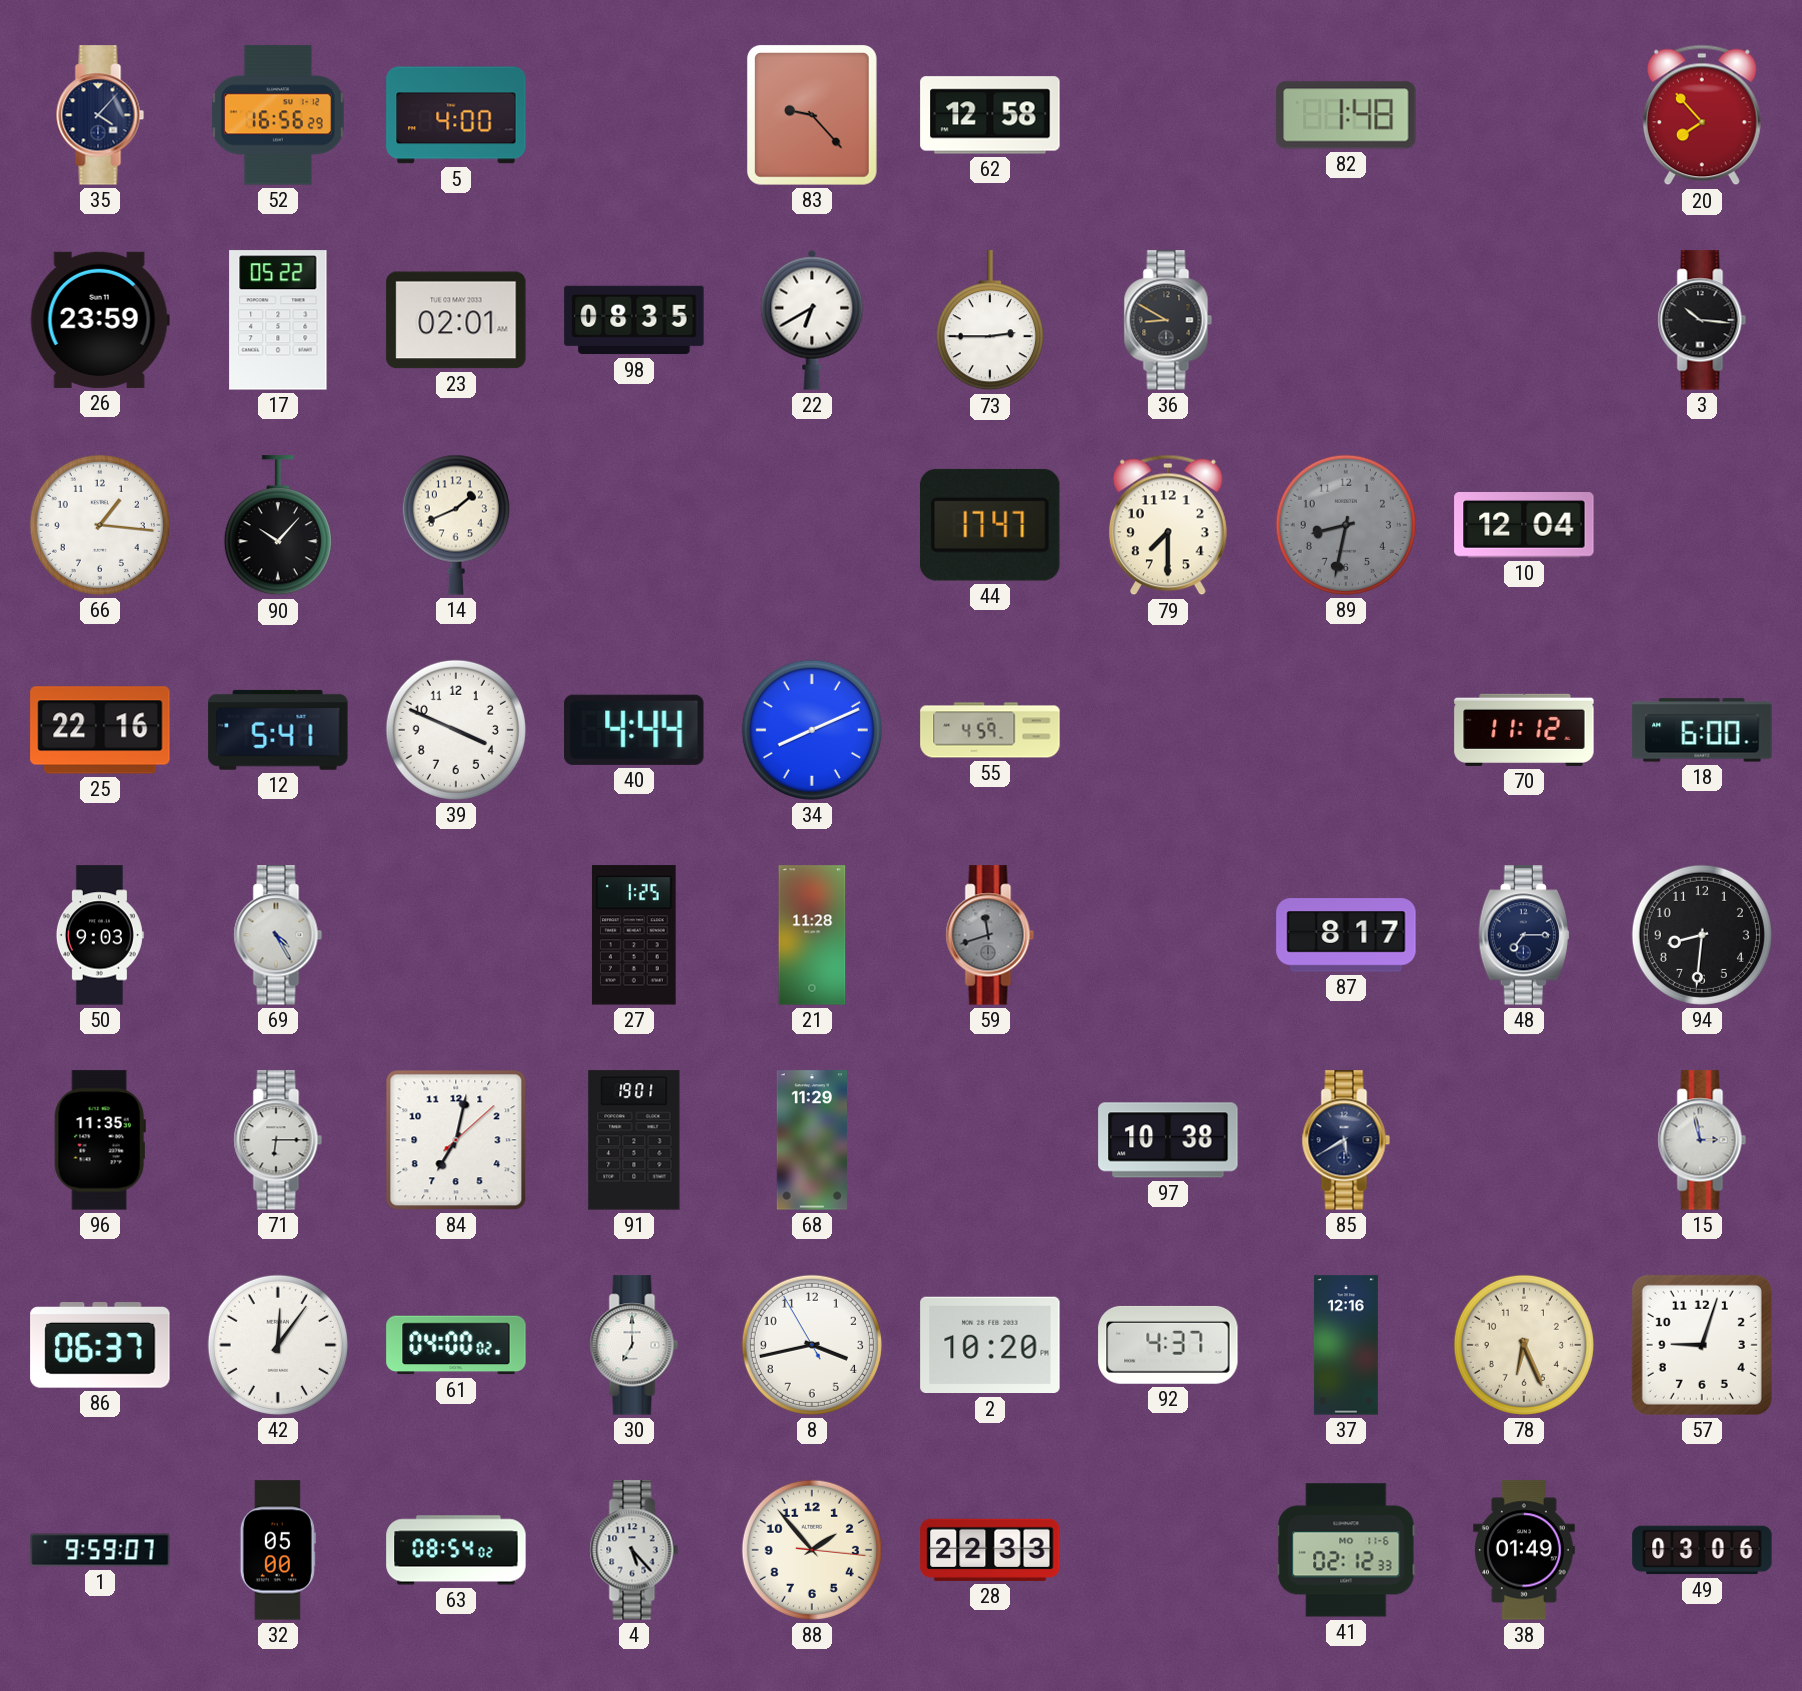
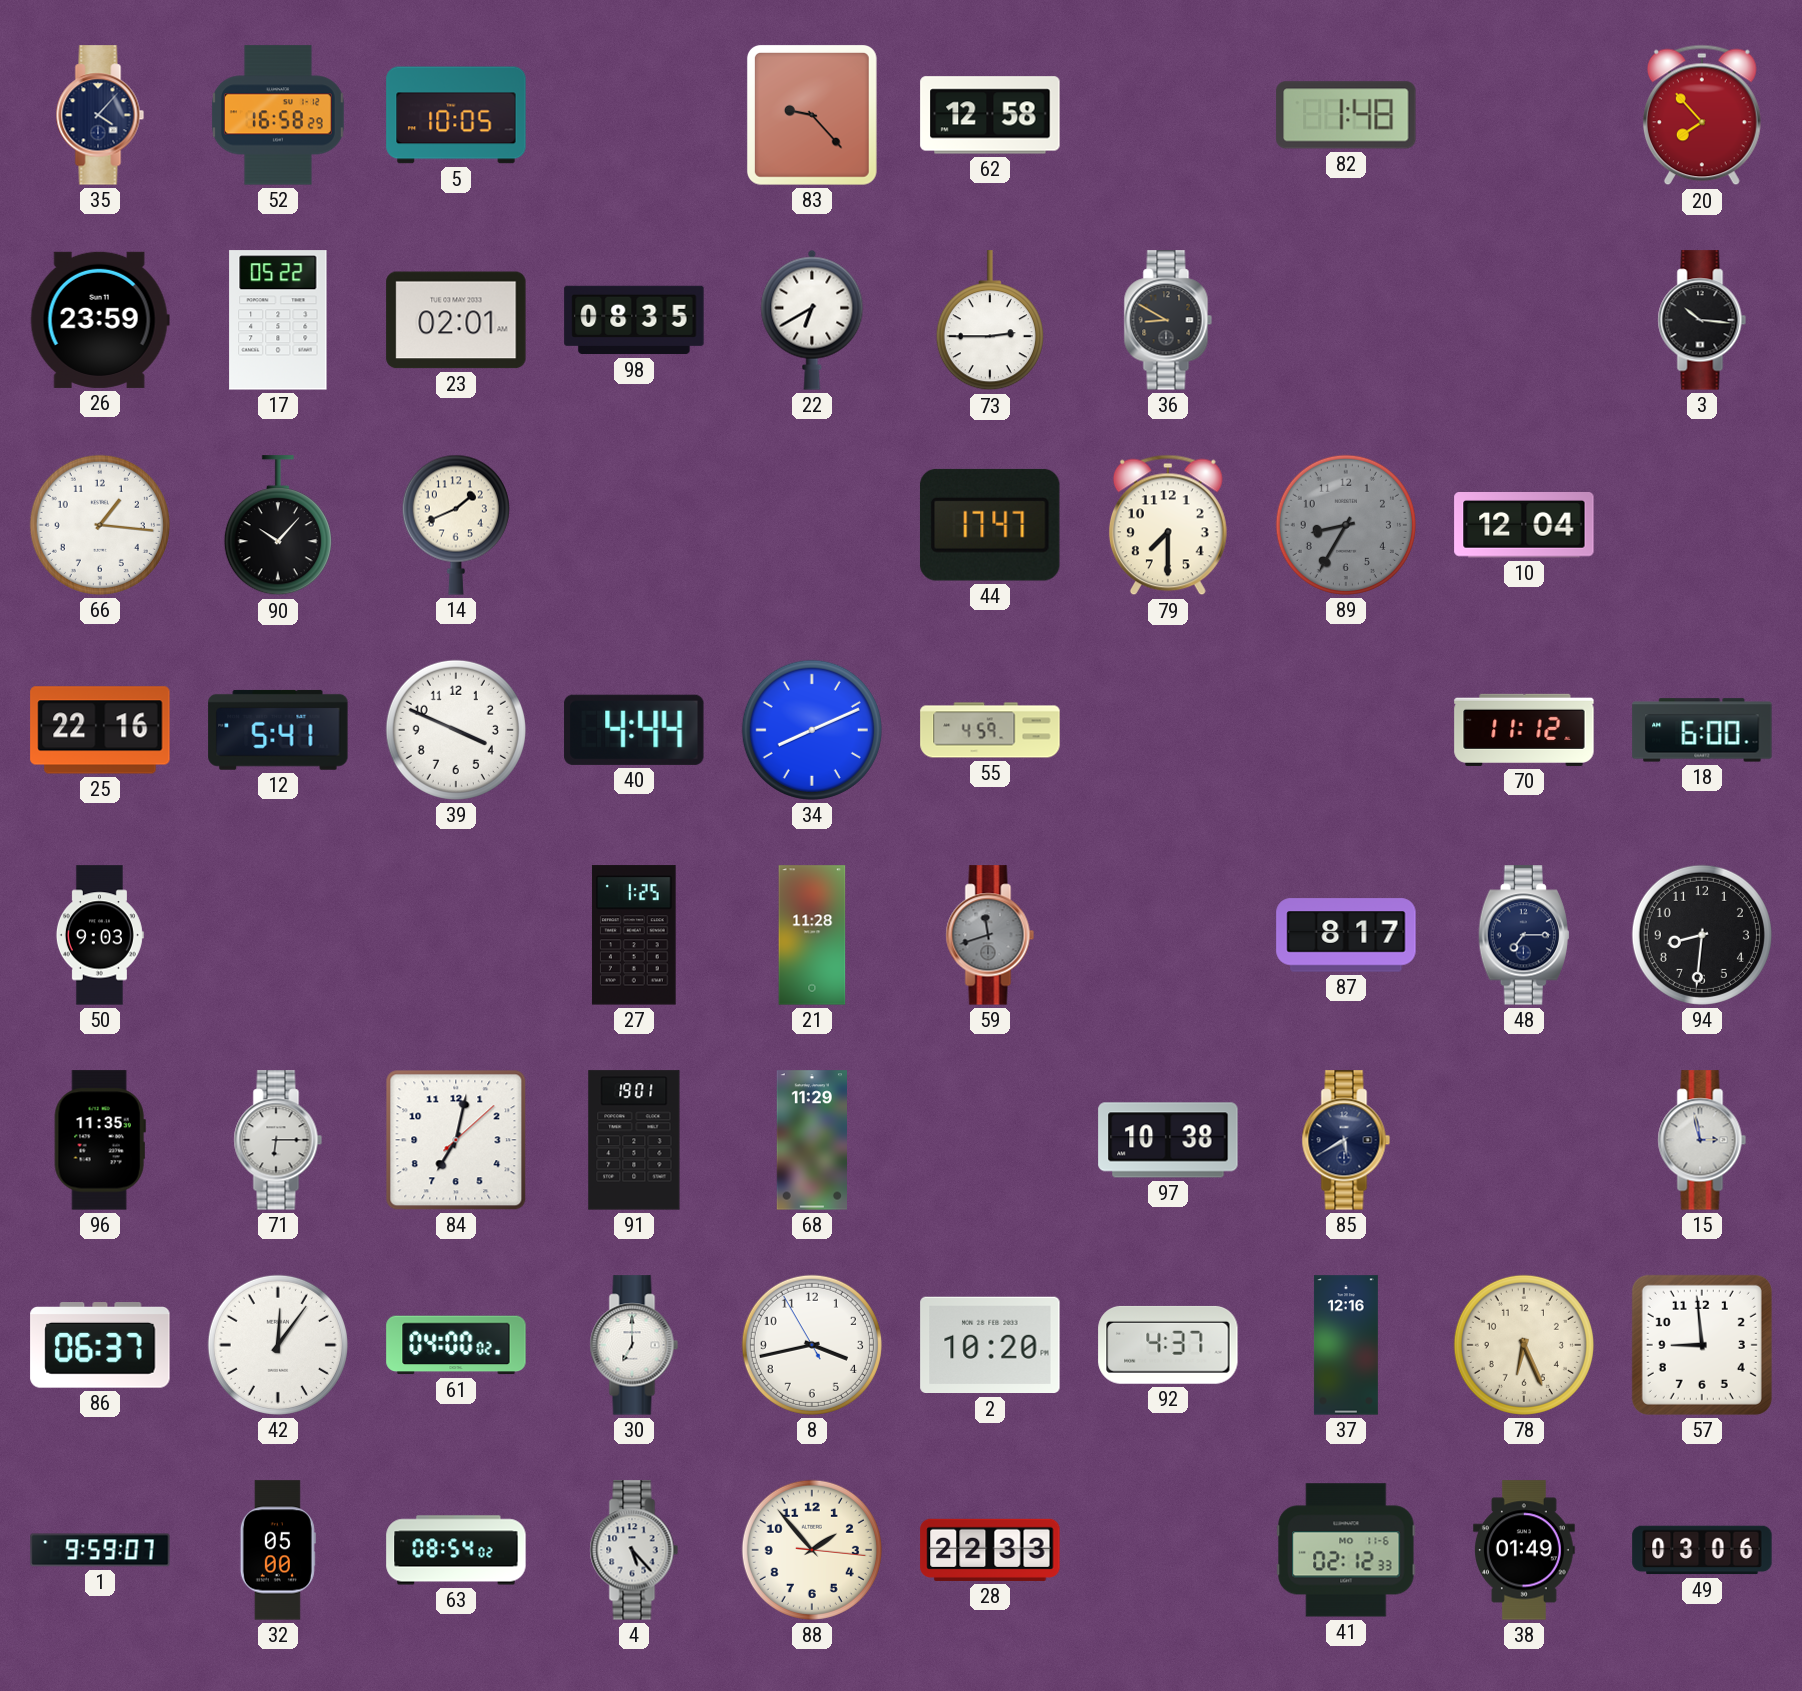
52: 16:56 -> 16:58 (278, 115)
5: 4:00 -> 10:05 (456, 115)
89: 8:32 -> 8:35 (1346, 525)
69: 4:25 -> none (278, 935)
57: 9:03 -> 8:59 (1702, 1345)
